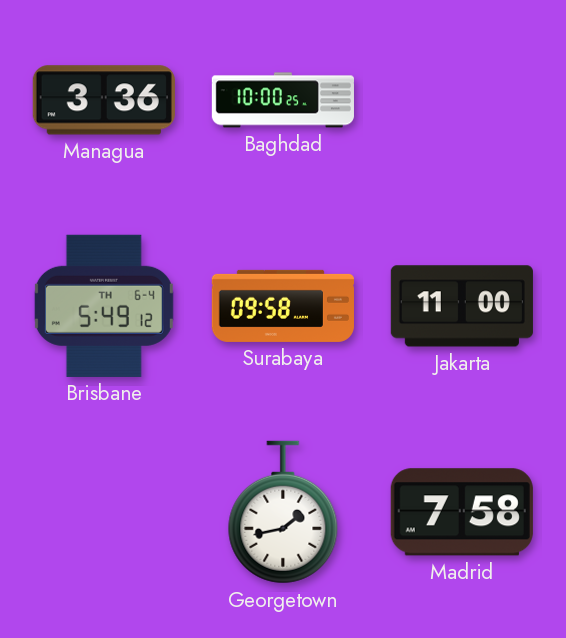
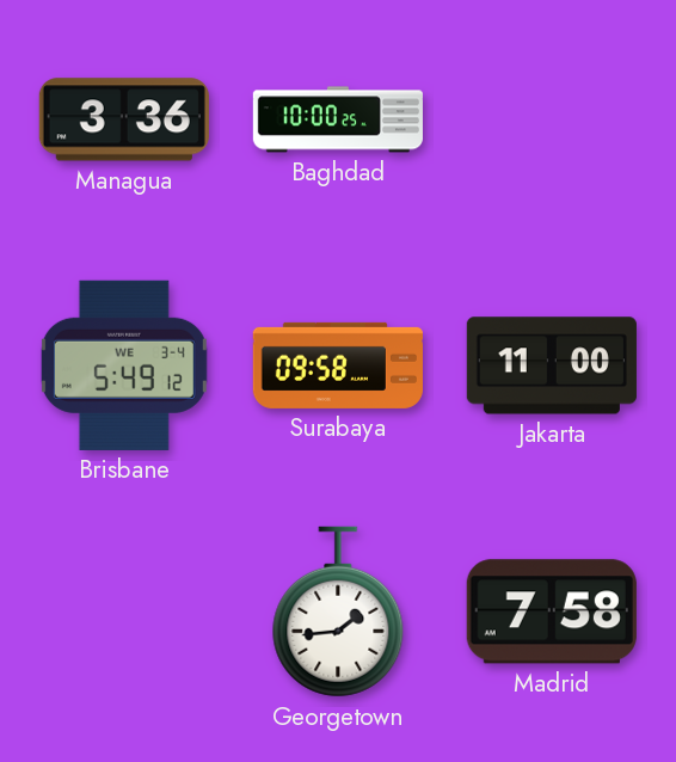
Brisbane date: TH 6-4 -> WE 3-4 (124, 365)
Georgetown: 1:43 -> 1:44 (338, 612)
